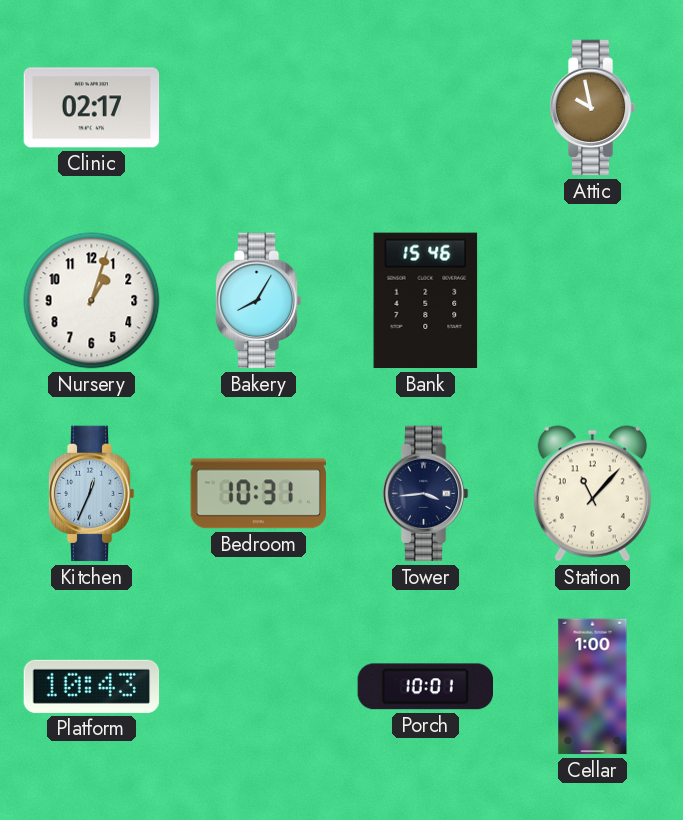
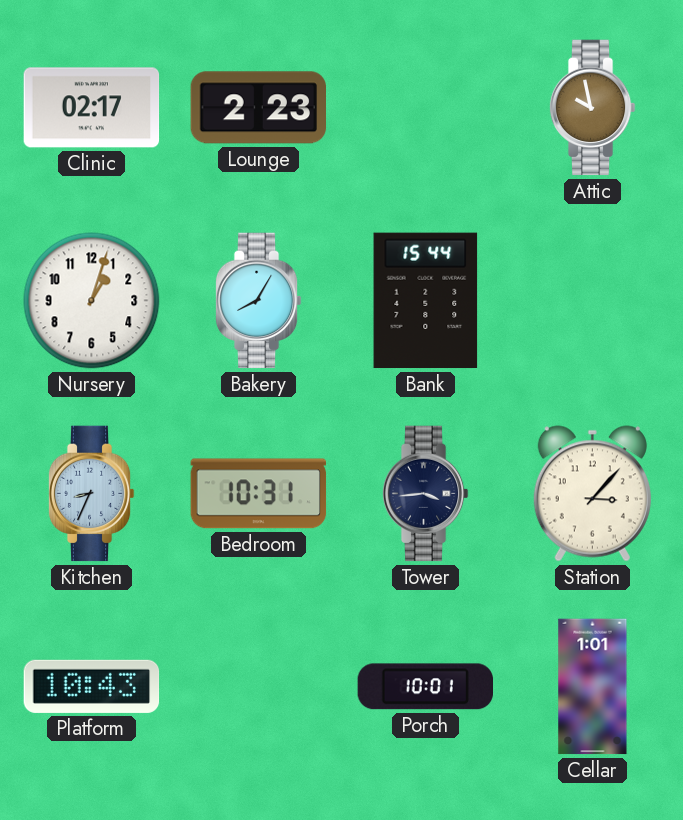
Lounge: none -> 2:23 (258, 108)
Bank: 15:46 -> 15:44 (426, 301)
Kitchen: 12:34 -> 8:34 (91, 494)
Station: 11:07 -> 3:07 (592, 494)
Cellar: 1:00 -> 1:01 (593, 687)
